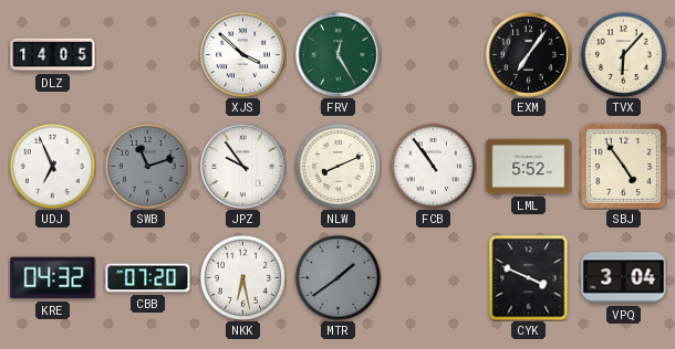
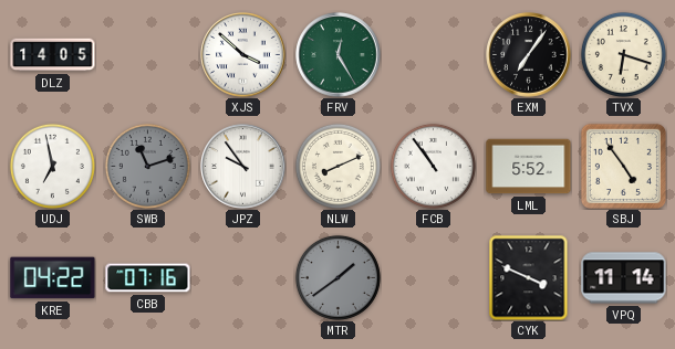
TVX: 6:07 -> 6:18 (623, 54)
UDJ: 6:56 -> 6:58 (52, 166)
KRE: 04:32 -> 04:22 (53, 278)
CBB: 07:20 -> 07:16 (148, 278)
NKK: 6:28 -> none (242, 277)
VPQ: 3:04 -> 11:14 (624, 278)
